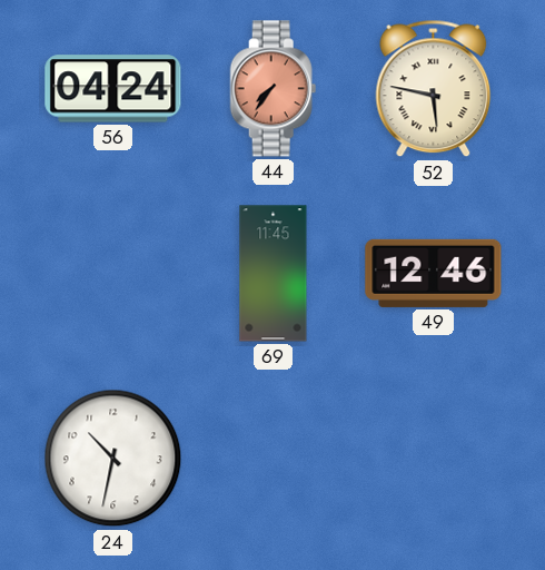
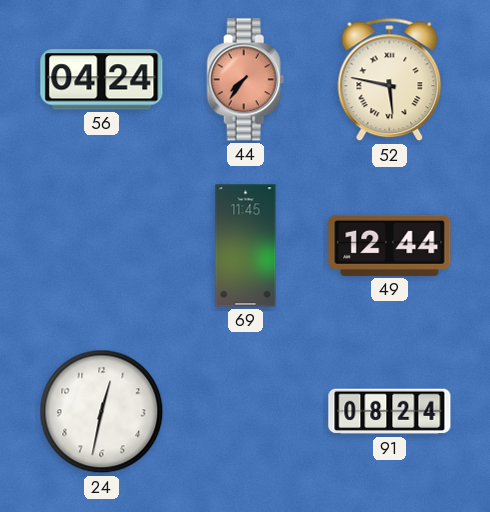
49: 12:46 -> 12:44 (390, 245)
24: 10:32 -> 12:32 (102, 412)
91: none -> 08:24 (390, 412)
